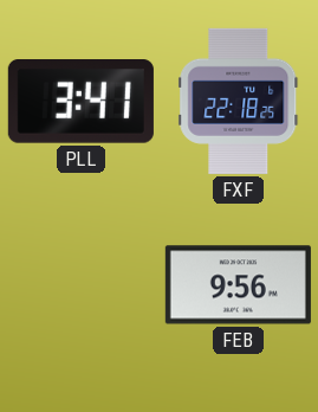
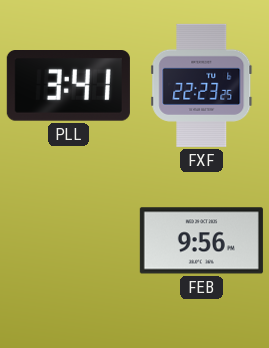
FXF: 22:18 -> 22:23 (202, 85)
